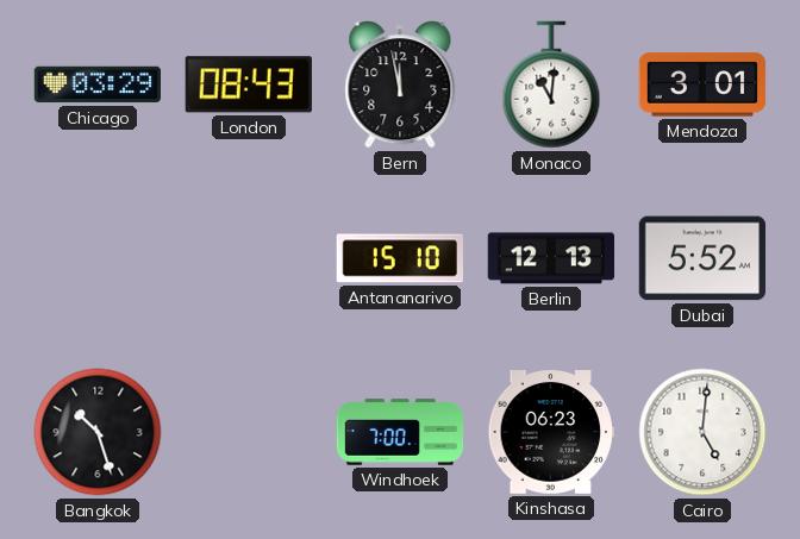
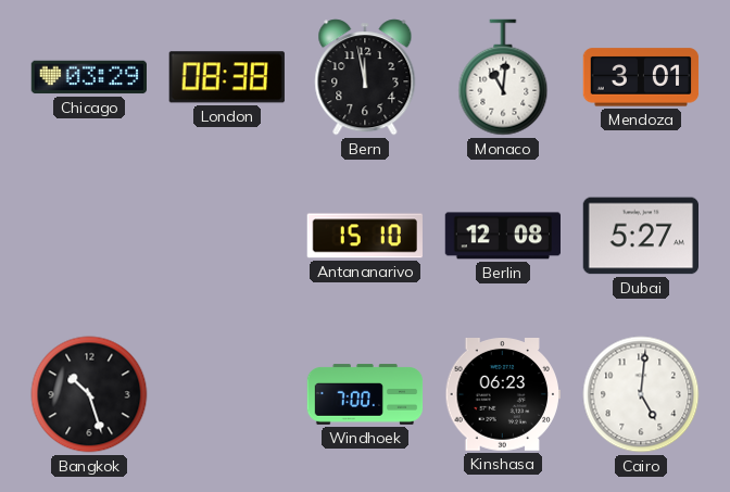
London: 08:43 -> 08:38 (227, 77)
Berlin: 12:13 -> 12:08 (502, 236)
Dubai: 5:52 -> 5:27 (640, 236)
